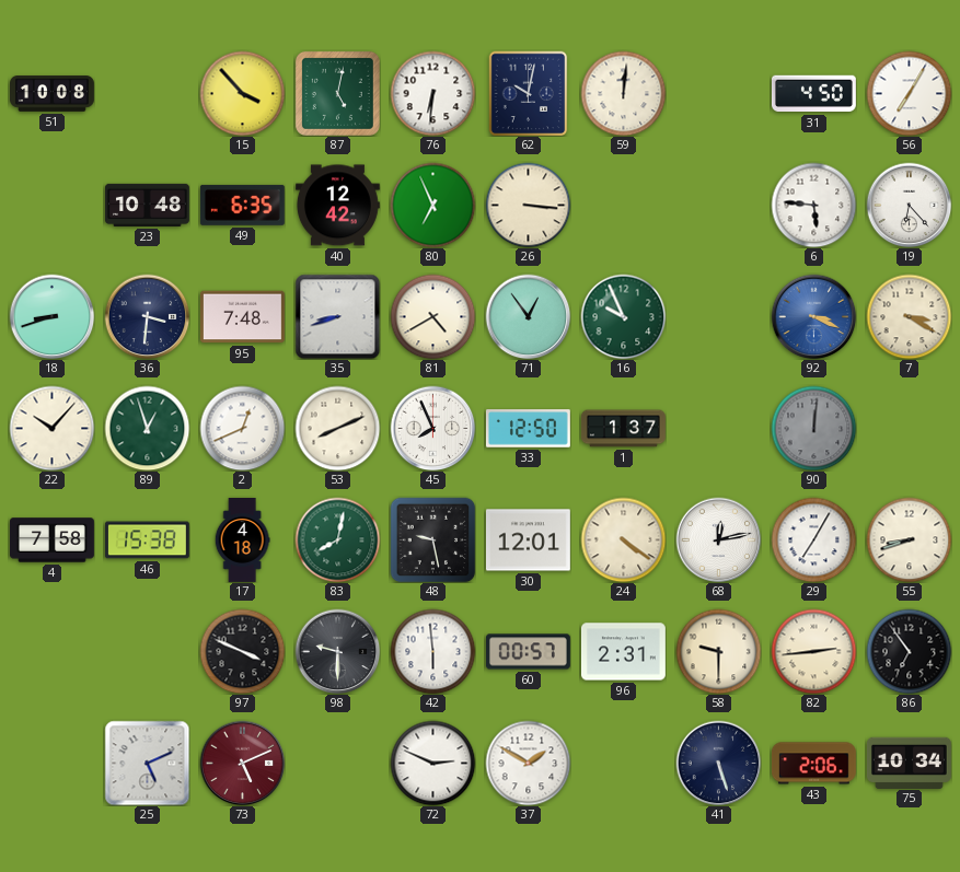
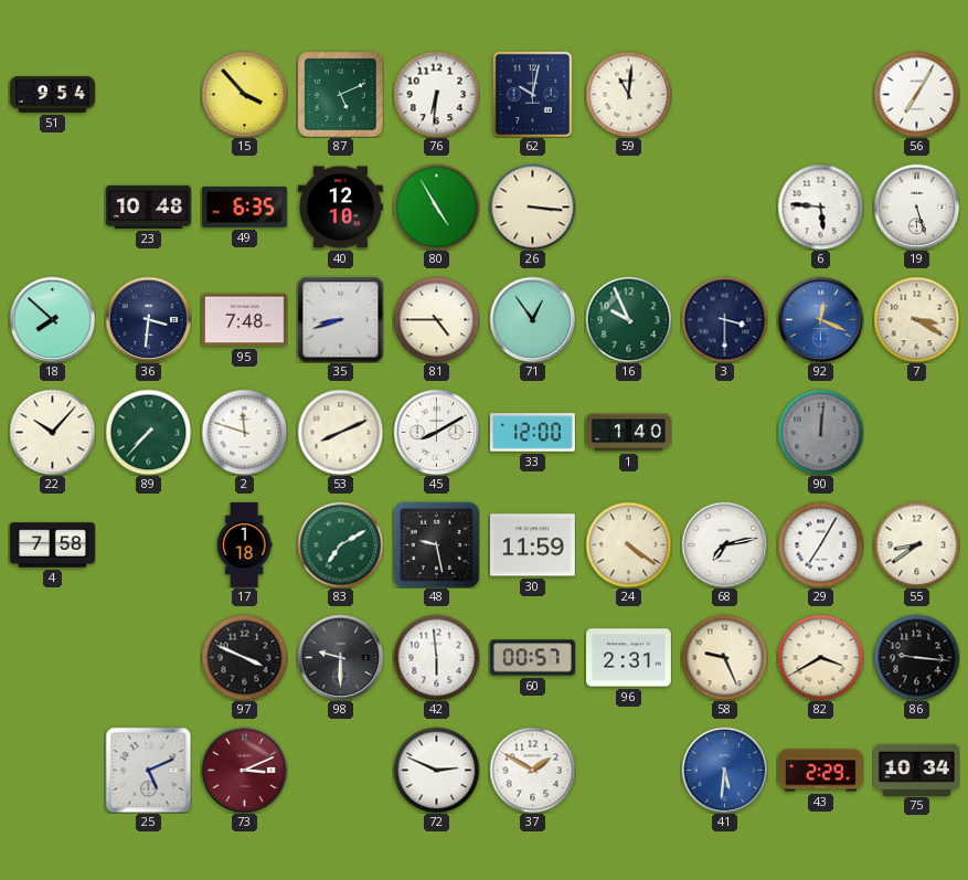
51: 10:08 -> 9:54 (53, 95)
87: 5:02 -> 5:11 (340, 94)
59: 12:01 -> 11:01 (628, 94)
31: 4:50 -> none (813, 94)
40: 12:42 -> 12:10 (340, 208)
80: 6:56 -> 4:55 (436, 206)
19: 6:23 -> 5:27 (916, 206)
18: 8:42 -> 7:52 (52, 319)
81: 4:40 -> 4:45 (436, 319)
3: none -> 3:30 (724, 319)
92: 3:19 -> 12:19 (820, 319)
89: 12:57 -> 7:37 (148, 432)
2: 12:41 -> 11:48 (244, 432)
45: 7:56 -> 8:10 (436, 432)
33: 12:50 -> 12:00 (532, 433)
1: 1:37 -> 1:40 (628, 433)
46: 15:38 -> none (147, 540)
17: 4:18 -> 1:18 (244, 545)
83: 8:02 -> 7:10 (340, 544)
30: 12:01 -> 11:59 (532, 545)
68: 12:13 -> 7:13 (724, 544)
55: 8:42 -> 8:39 (916, 544)
58: 9:30 -> 9:26 (724, 657)
82: 2:44 -> 3:40 (820, 657)
86: 6:54 -> 9:16 (916, 657)
73: 5:11 -> 3:11 (244, 770)
41: 5:27 -> 5:31 (724, 770)
41 dial: navy -> blue (724, 770)
43: 2:06 -> 2:29 (820, 771)
